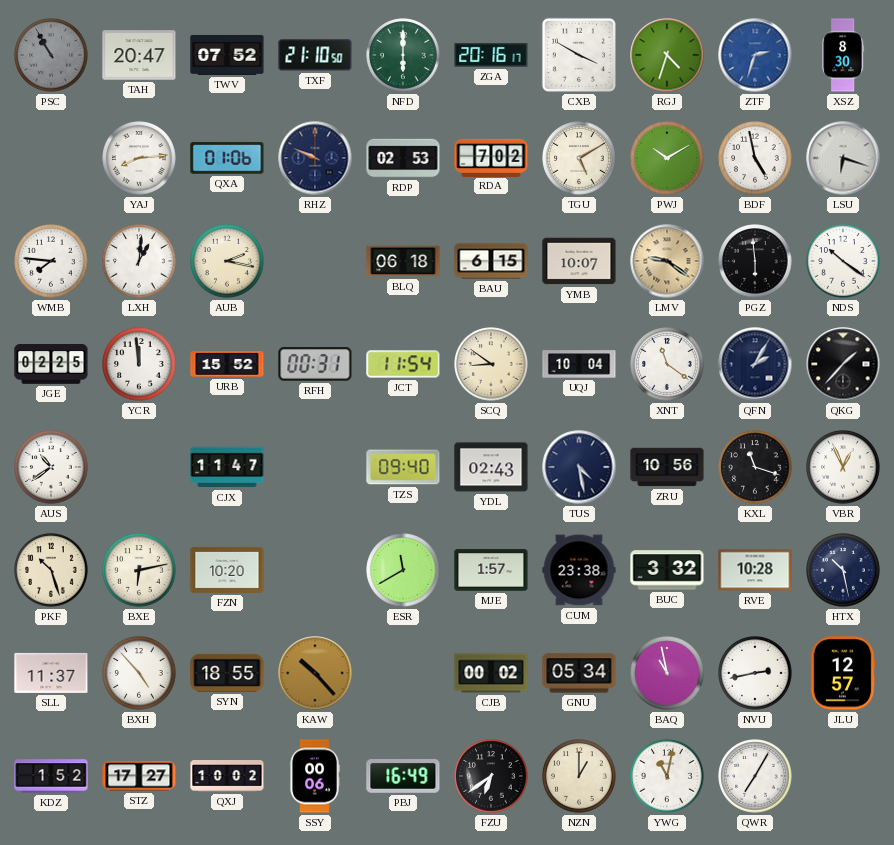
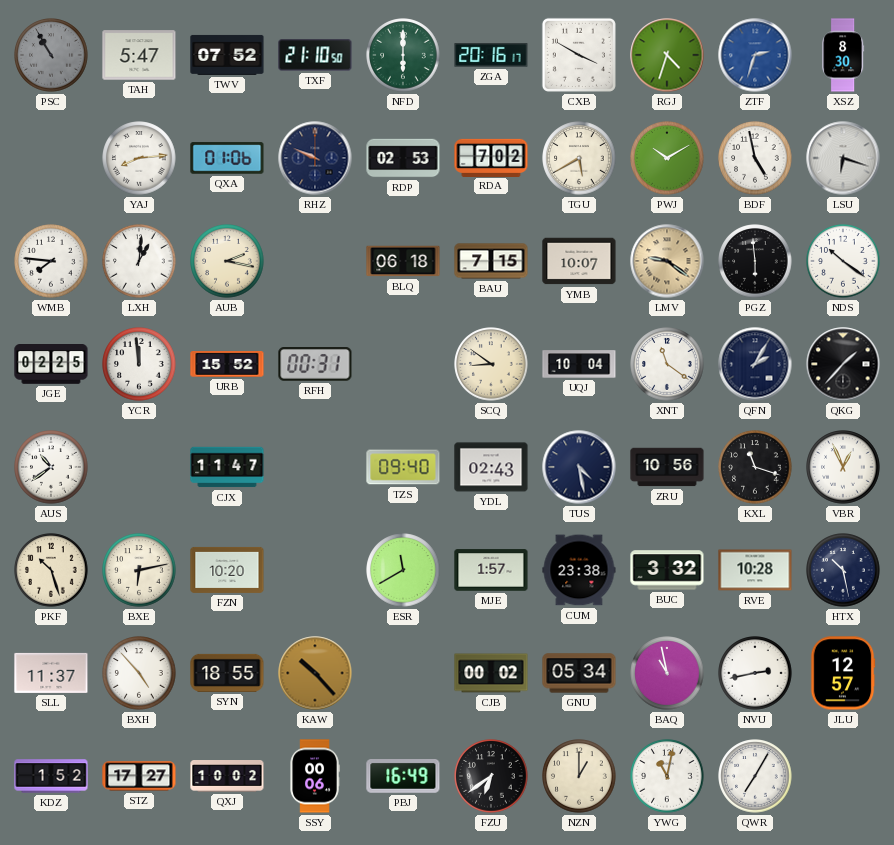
TAH: 20:47 -> 5:47 (139, 55)
TGU: 5:10 -> 5:40 (579, 158)
BAU: 6:15 -> 7:15 (491, 261)
JCT: 11:54 -> none (403, 364)
